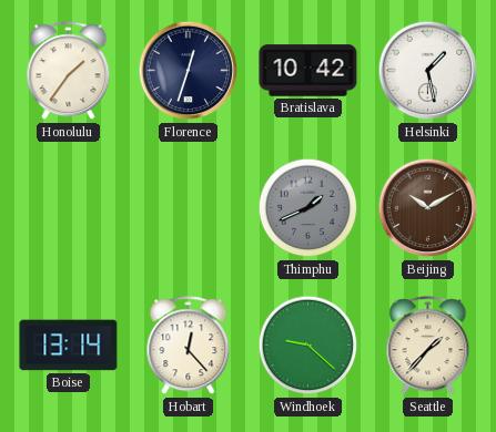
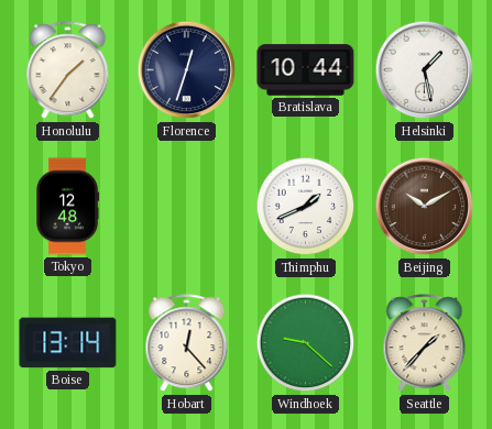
Bratislava: 10:42 -> 10:44 (306, 70)
Tokyo: none -> 12:48 (67, 207)
Thimphu dial: grey -> white (306, 207)
